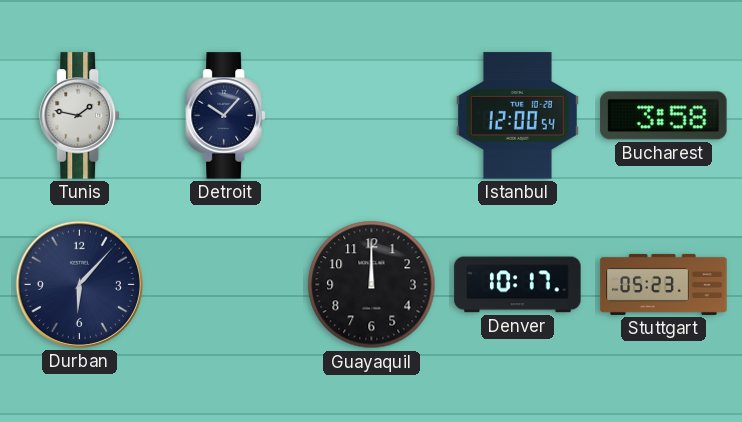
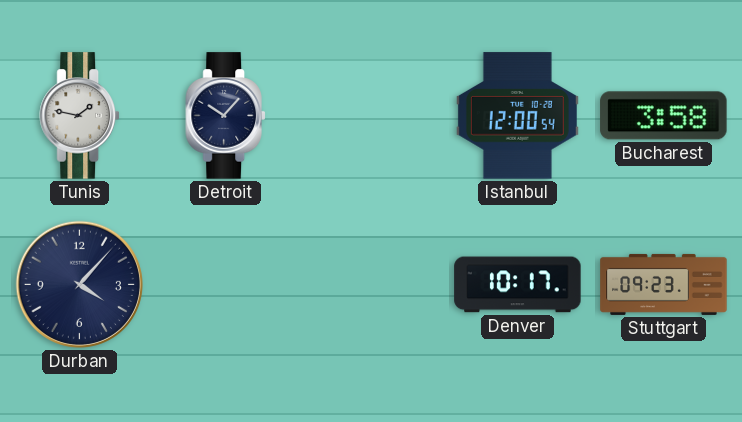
Durban: 6:07 -> 4:07 (79, 284)
Guayaquil: 12:00 -> none (372, 285)
Stuttgart: 05:23 -> 09:23 (664, 284)
